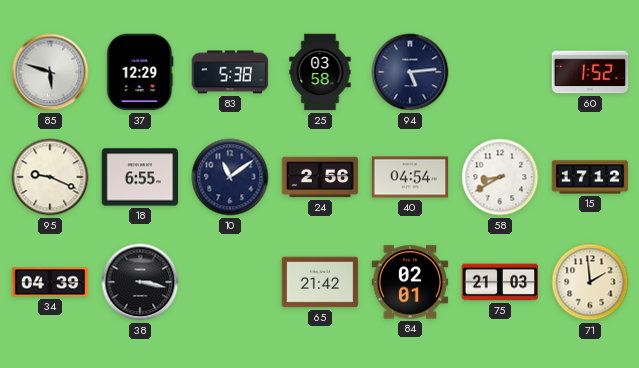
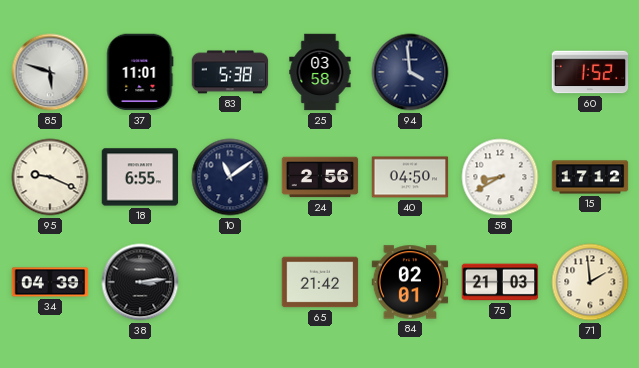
37: 12:29 -> 11:01 (140, 72)
94: 5:14 -> 3:59 (410, 72)
40: 04:54 -> 04:50 (410, 177)
38: 3:17 -> 3:14 (140, 282)
